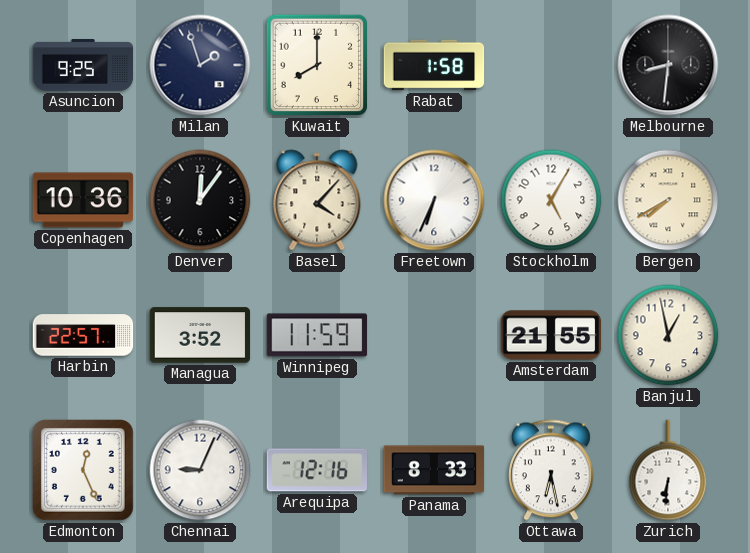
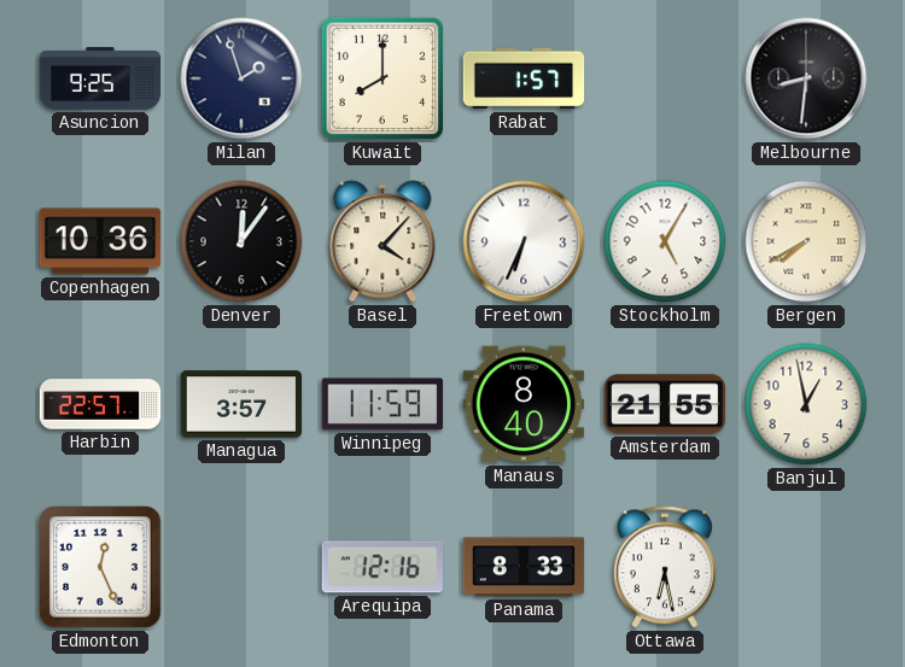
Rabat: 1:58 -> 1:57 (524, 78)
Managua: 3:52 -> 3:57 (241, 404)
Manaus: none -> 8:40 (524, 404)
Chennai: 9:04 -> none (200, 470)
Zurich: 6:31 -> none (668, 470)
